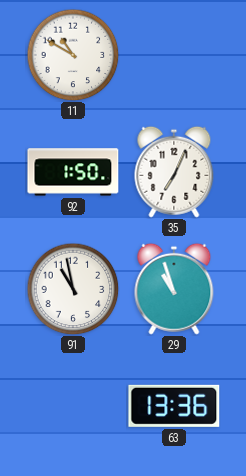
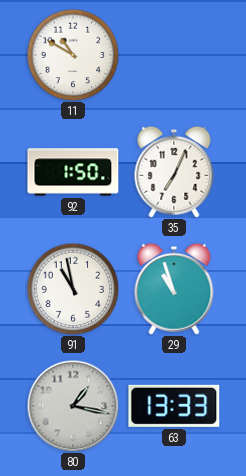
80: none -> 1:17 (73, 406)
63: 13:36 -> 13:33 (174, 406)
